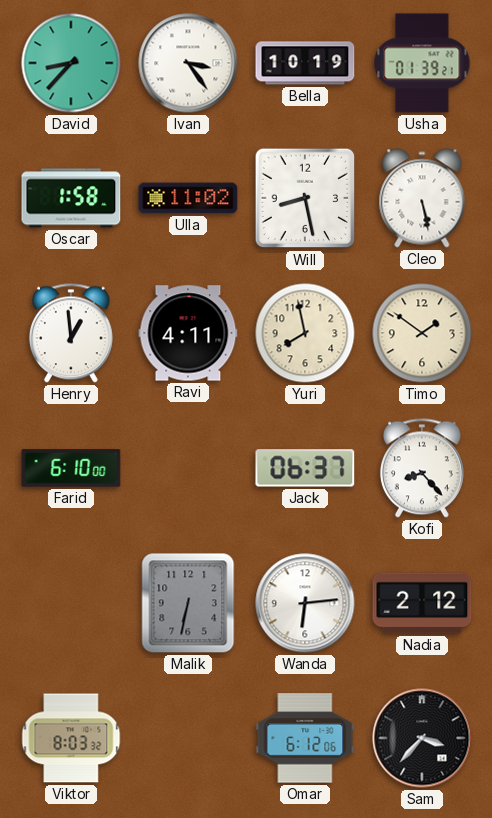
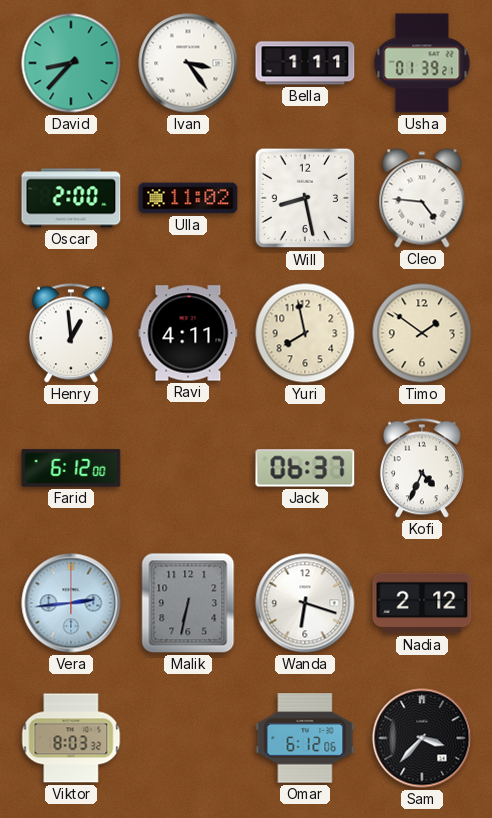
Bella: 10:19 -> 1:11 (305, 63)
Oscar: 1:58 -> 2:00 (71, 198)
Cleo: 5:28 -> 4:46 (422, 198)
Farid: 6:10 -> 6:12 (71, 468)
Kofi: 8:23 -> 4:34 (422, 468)
Vera: none -> 2:44 (71, 603)
Wanda: 6:14 -> 6:18 (305, 603)
